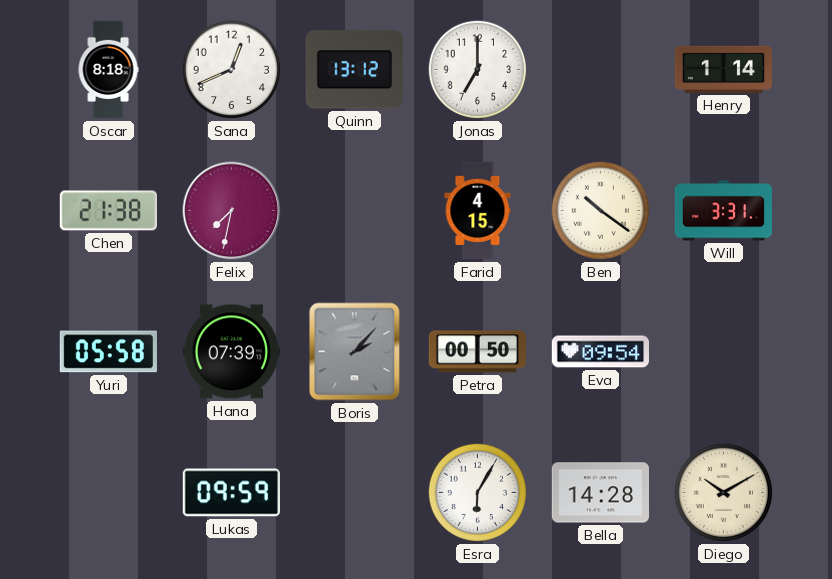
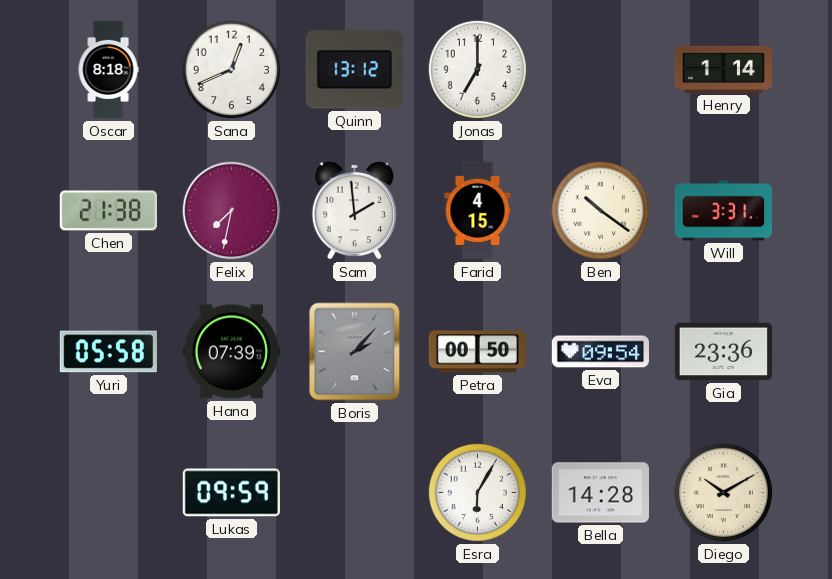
Sam: none -> 1:59 (354, 210)
Gia: none -> 23:36 (723, 352)
